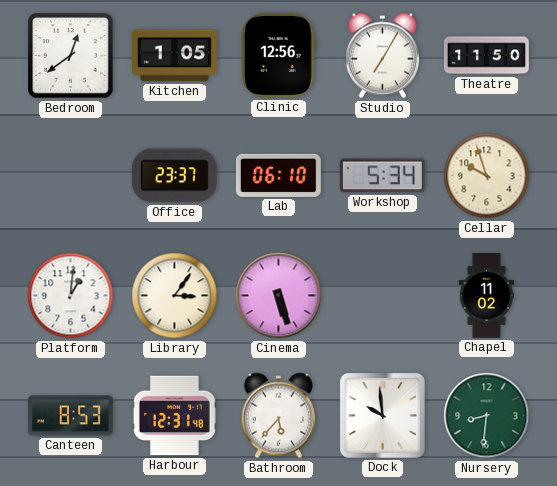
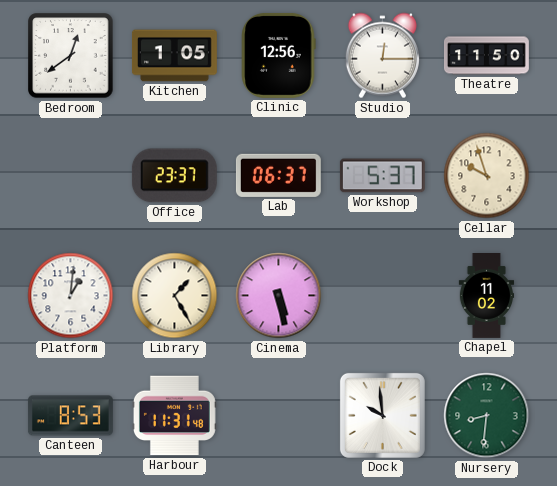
Studio: 7:05 -> 12:15 (382, 56)
Lab: 06:10 -> 06:37 (278, 175)
Workshop: 5:34 -> 5:37 (382, 176)
Library: 3:06 -> 1:25 (175, 296)
Cinema: 5:27 -> 5:28 (279, 296)
Harbour: 12:31 -> 11:31 (174, 416)
Bathroom: 5:37 -> none (278, 416)
